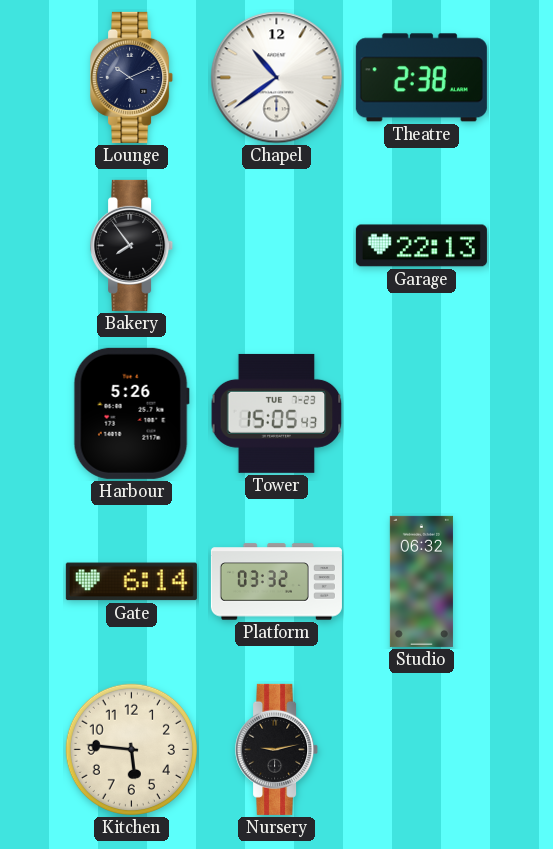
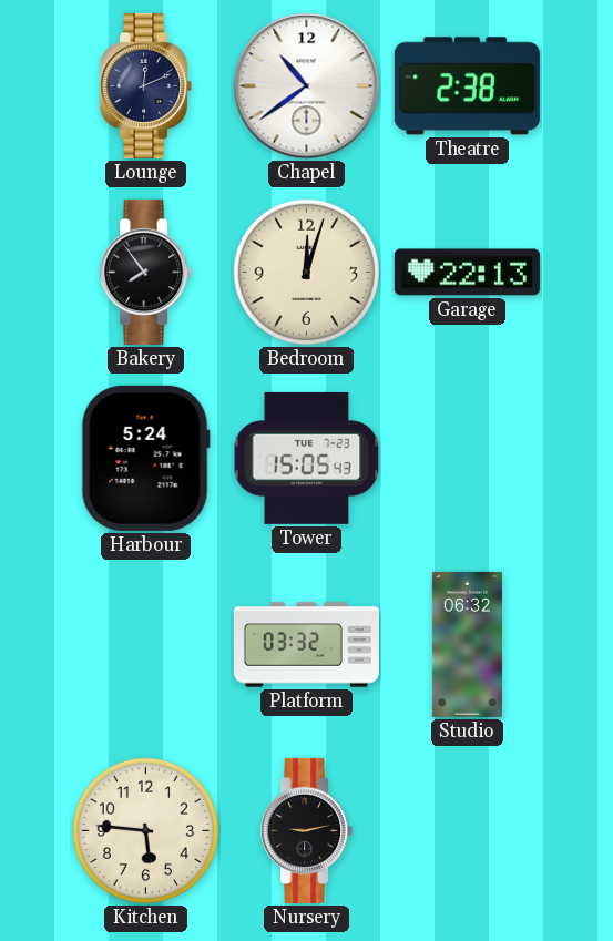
Lounge: 10:11 -> 12:11 (146, 85)
Bedroom: none -> 12:03 (306, 272)
Harbour: 5:26 -> 5:24 (145, 458)
Gate: 6:14 -> none (131, 582)
